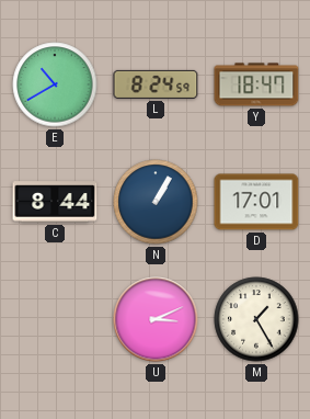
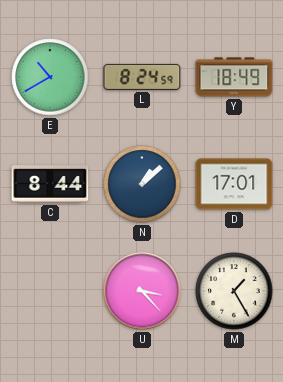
Y: 18:47 -> 18:49 (234, 77)
N: 1:05 -> 1:08 (142, 184)
U: 3:11 -> 3:23 (142, 291)
